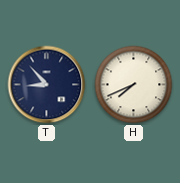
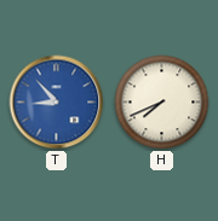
T dial: navy -> blue (57, 103)
